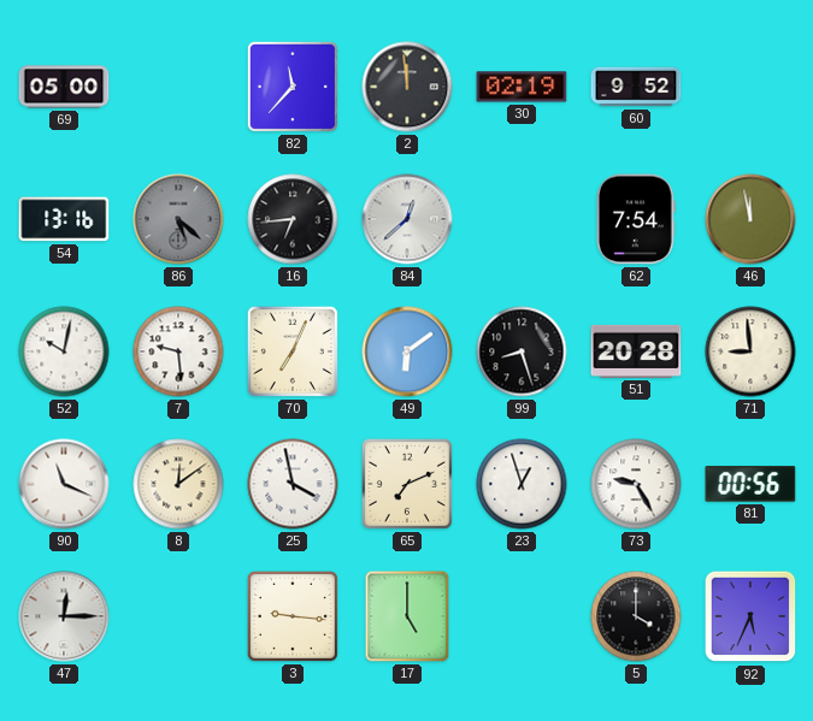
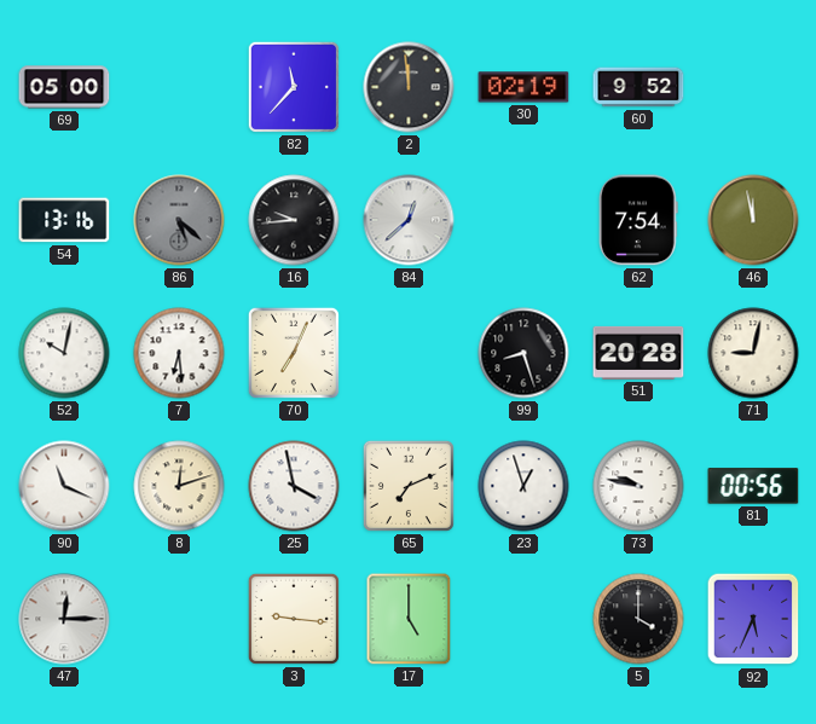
16: 6:44 -> 9:44 (294, 220)
7: 9:29 -> 6:29 (179, 353)
49: 6:09 -> none (407, 351)
71: 8:59 -> 9:02 (753, 353)
8: 12:09 -> 12:12 (179, 486)
73: 9:25 -> 9:47 (638, 486)
